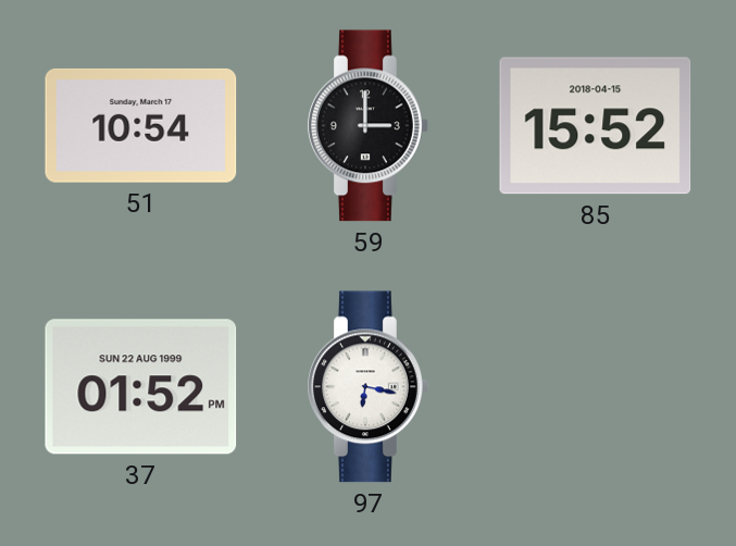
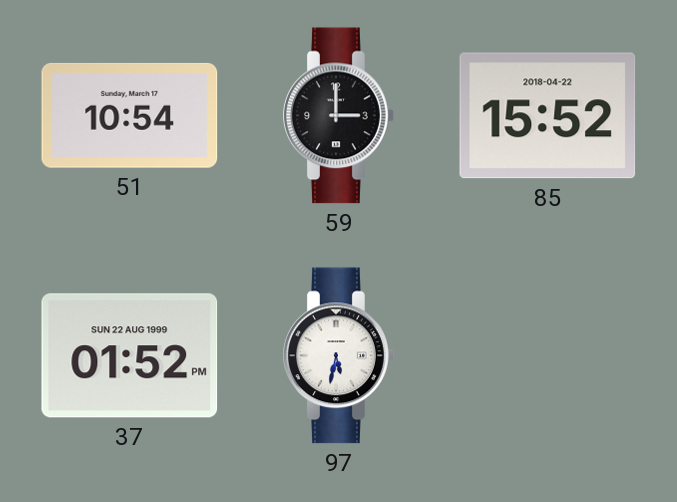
85 date: 2018-04-15 -> 2018-04-22 (548, 116)
97: 6:17 -> 5:32 (339, 356)
